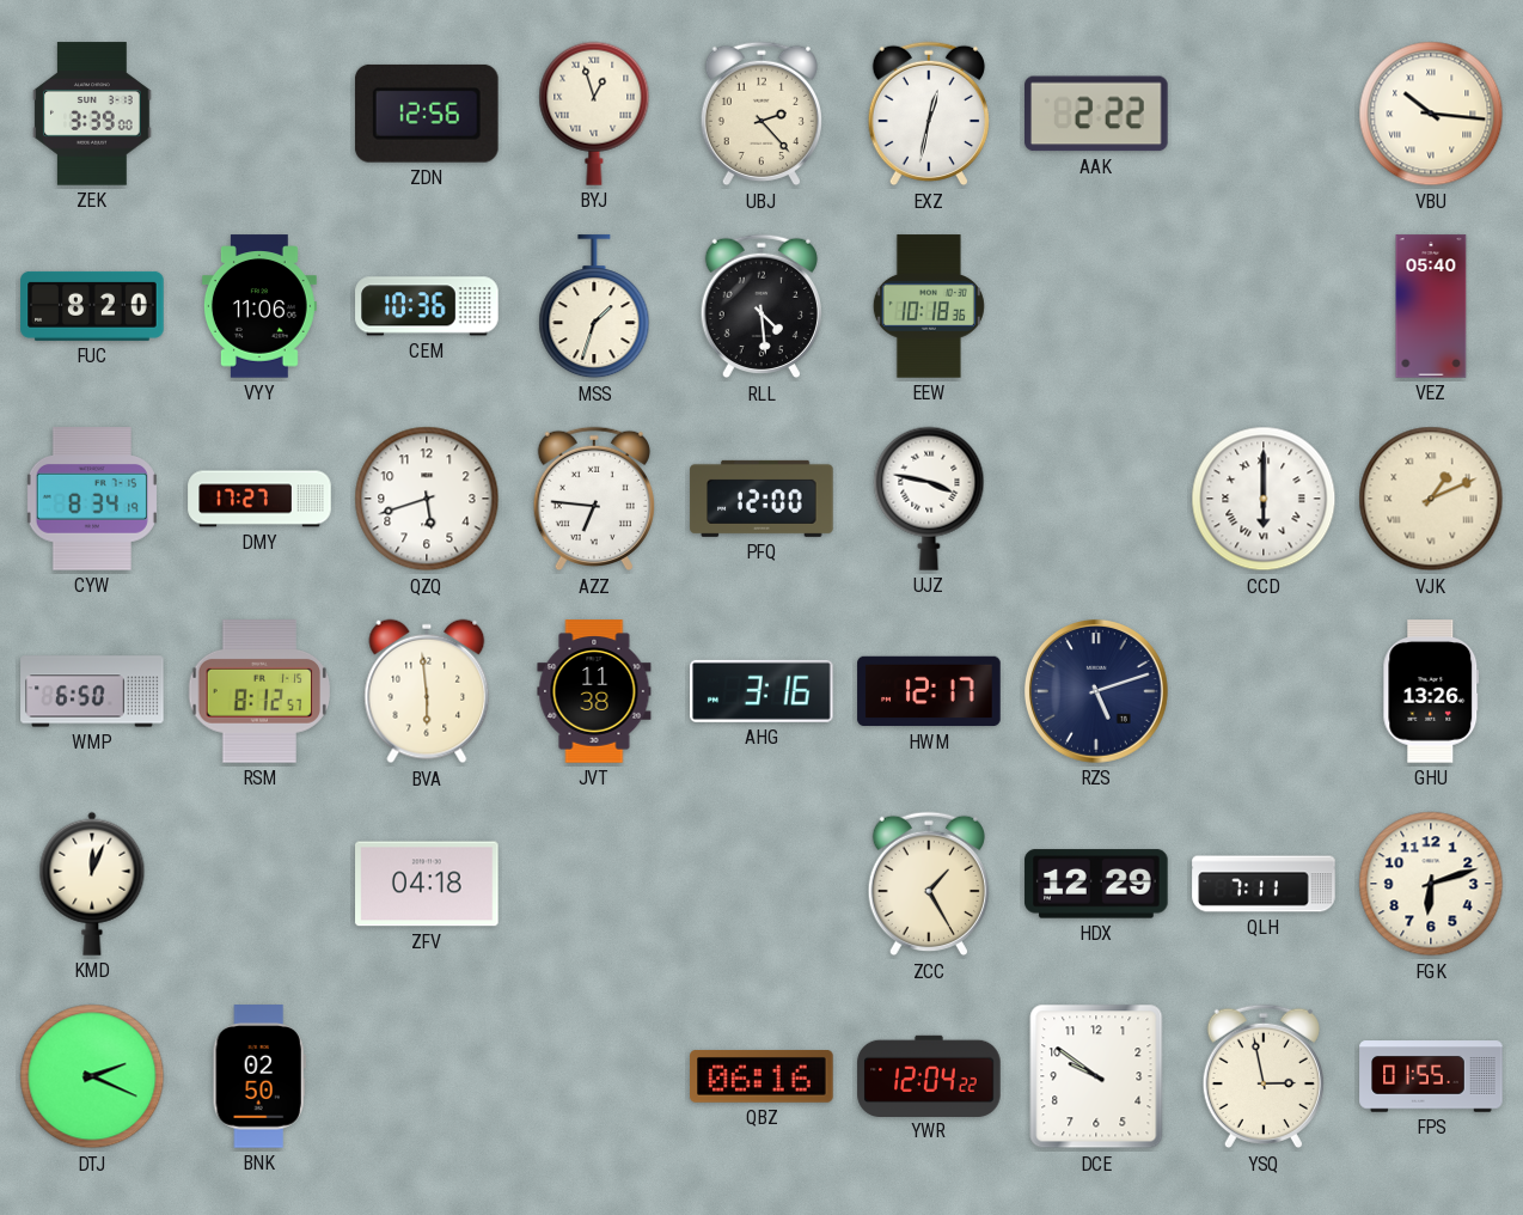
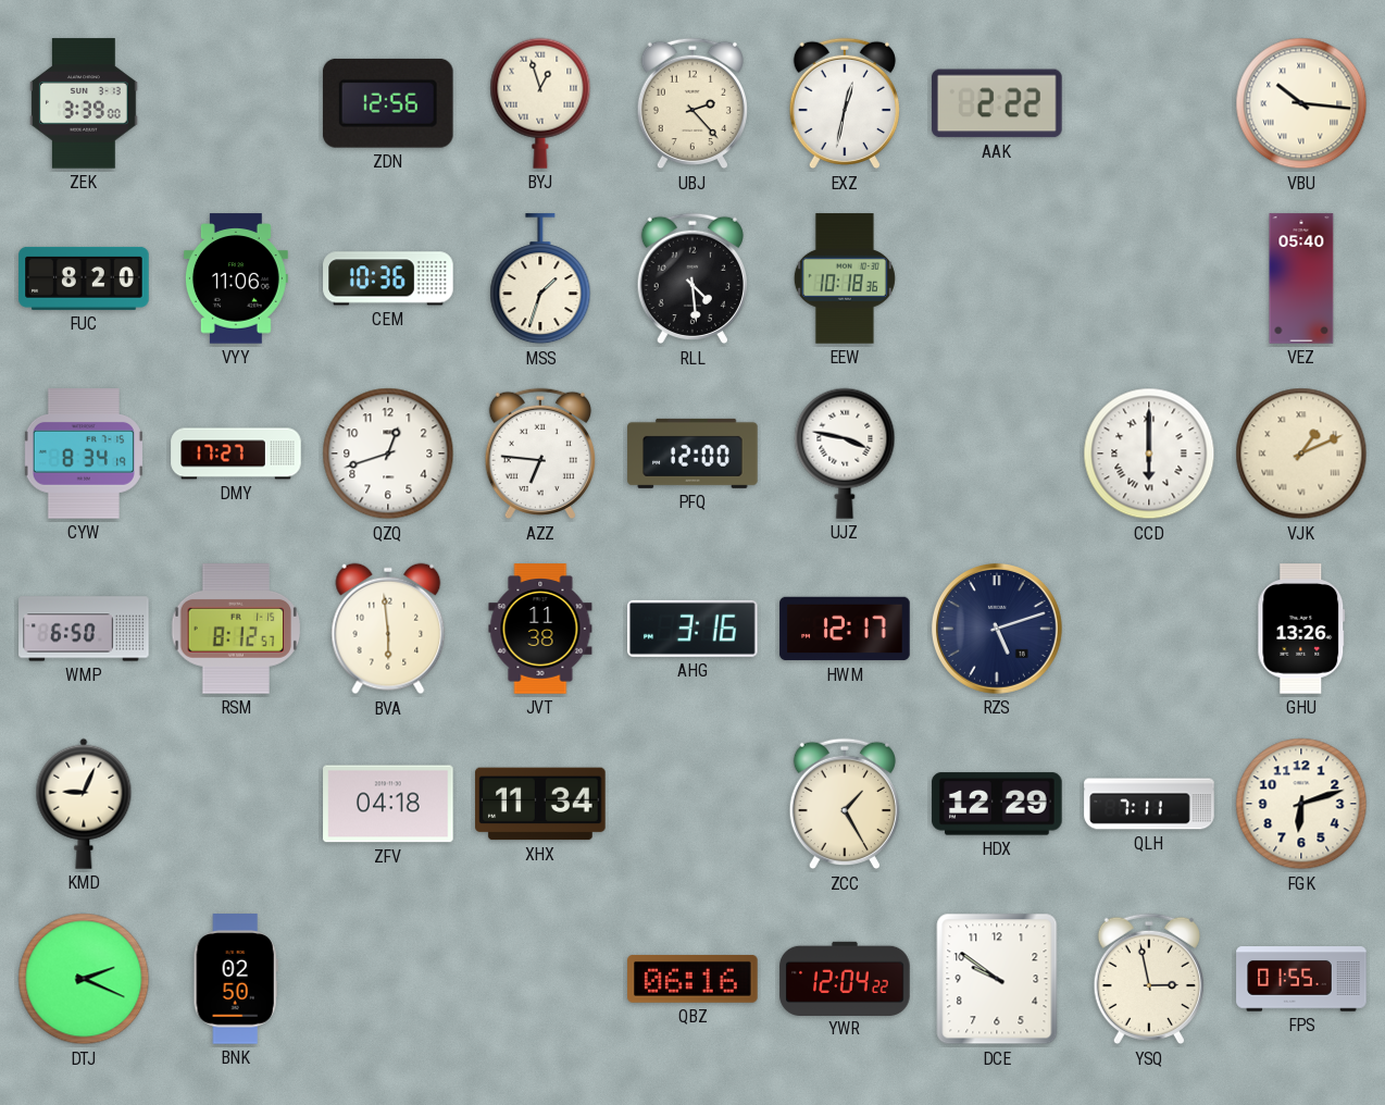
QZQ: 5:42 -> 12:42 (388, 454)
KMD: 12:04 -> 9:04 (84, 804)
XHX: none -> 11:34 (540, 804)
